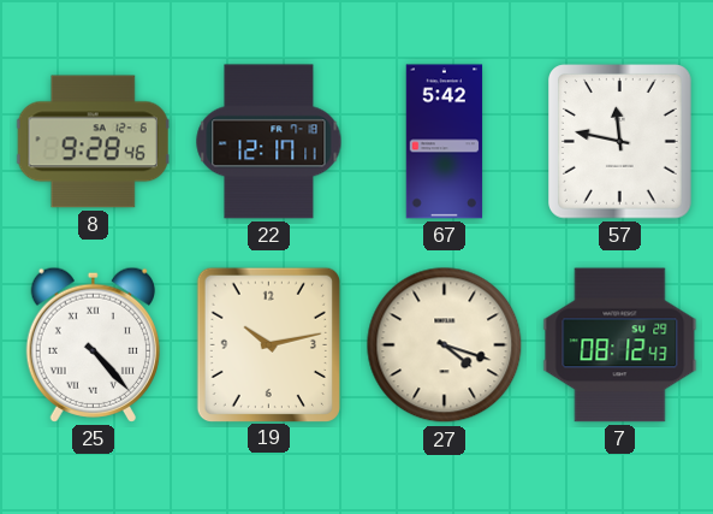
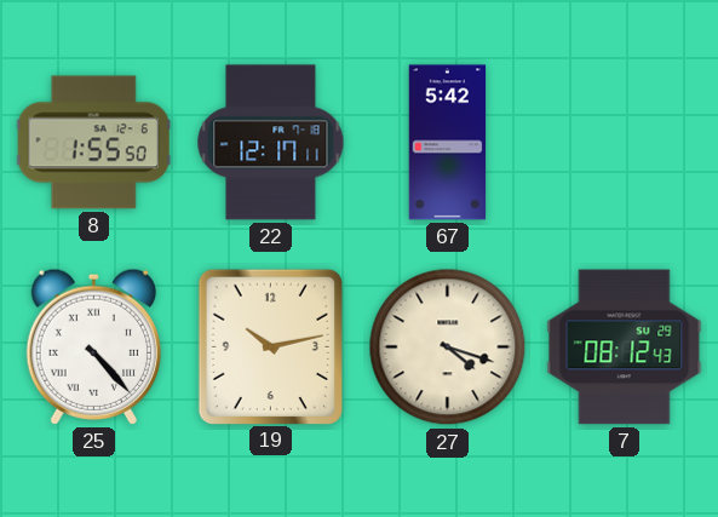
8: 9:28 -> 1:55 (93, 143)
57: 11:47 -> none (620, 142)
